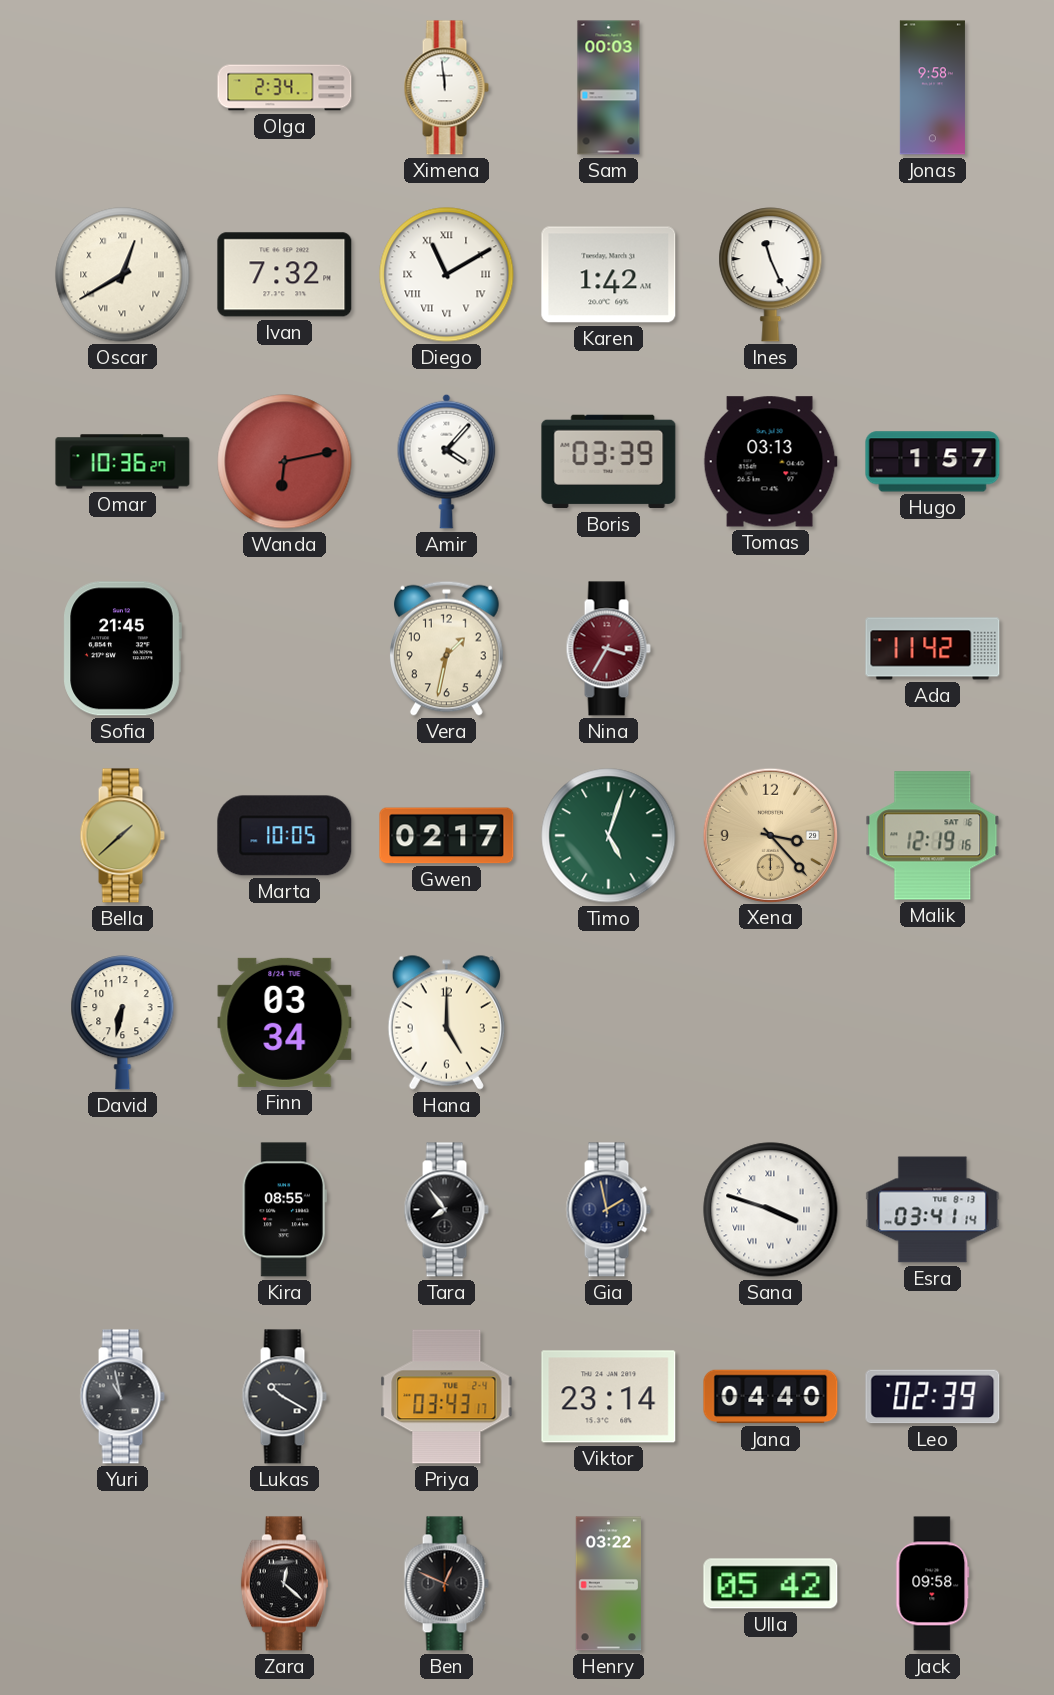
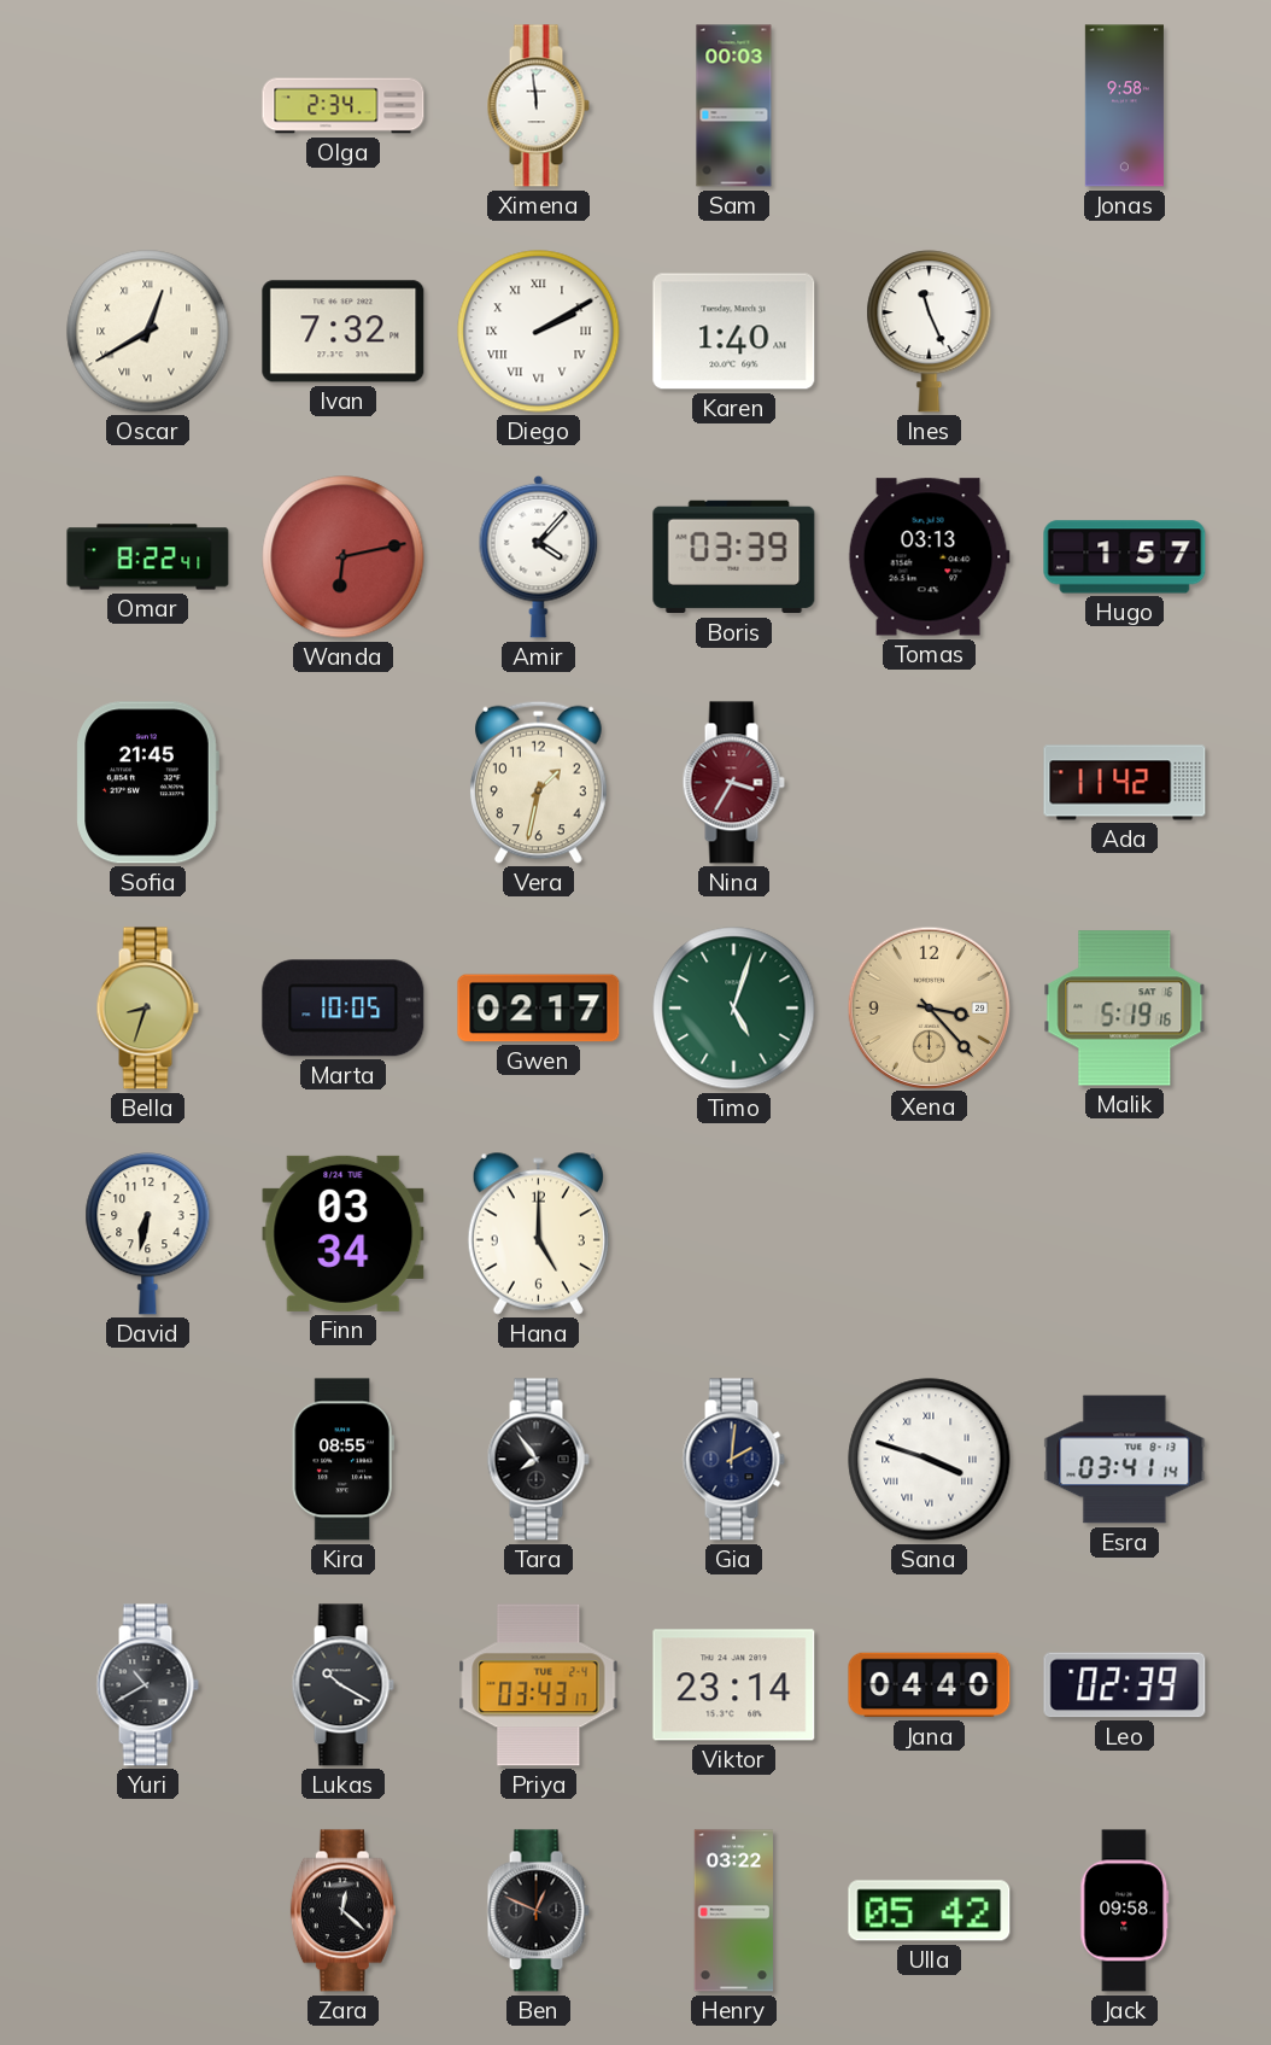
Diego: 11:10 -> 2:10 (539, 332)
Karen: 1:42 -> 1:40 (734, 332)
Omar: 10:36 -> 8:22 (148, 557)
Bella: 1:38 -> 8:33 (147, 1009)
Malik: 12:19 -> 5:19 (1125, 1009)
Gia: 1:58 -> 2:01 (733, 1460)
Yuri: 10:58 -> 10:40 (147, 1685)
